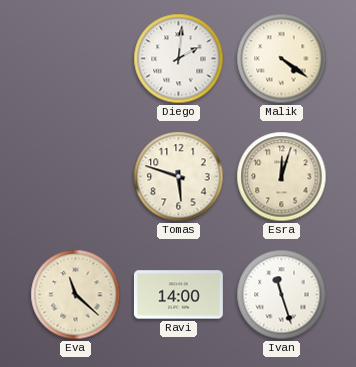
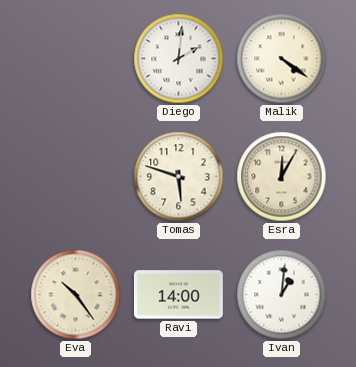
Esra: 12:03 -> 12:05 (282, 177)
Eva: 11:22 -> 10:24 (76, 295)
Ivan: 11:27 -> 1:01 (282, 295)
